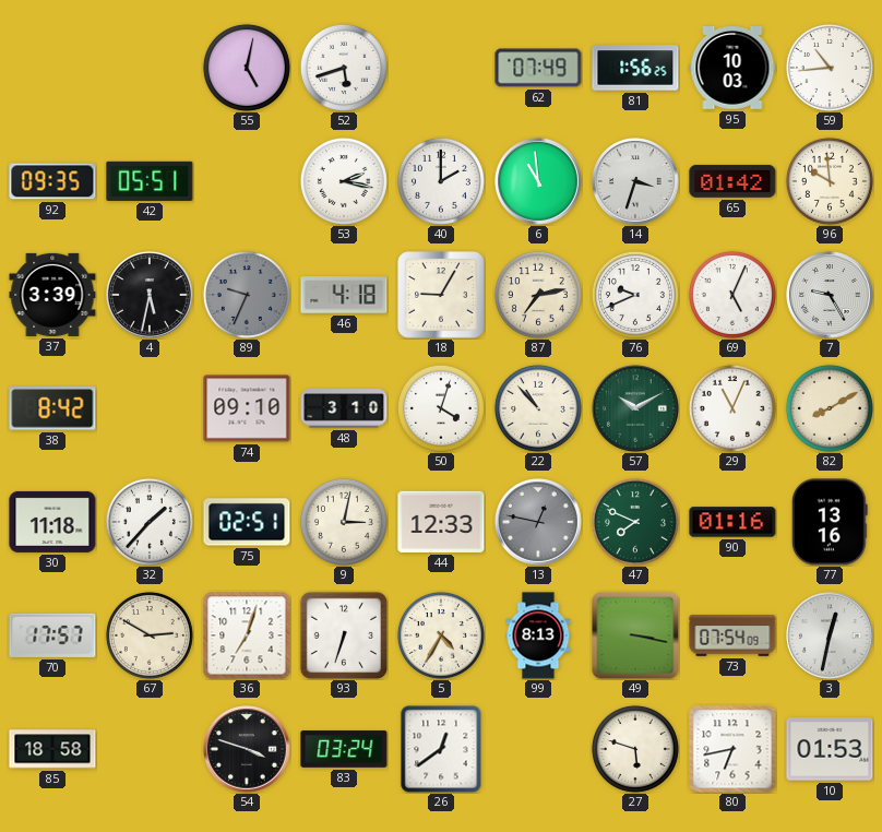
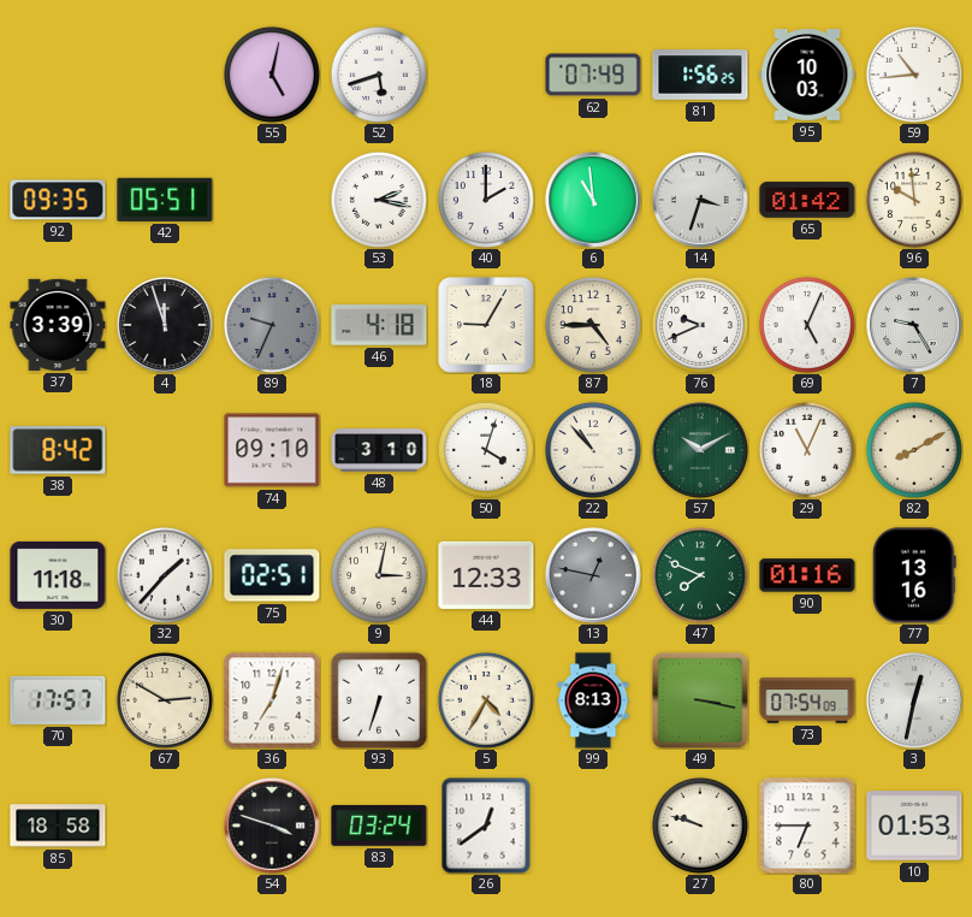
4: 5:32 -> 11:57 (165, 325)
87: 7:13 -> 4:45 (593, 325)
27: 5:48 -> 9:48 (700, 826)
80: 6:43 -> 6:45 (807, 826)
